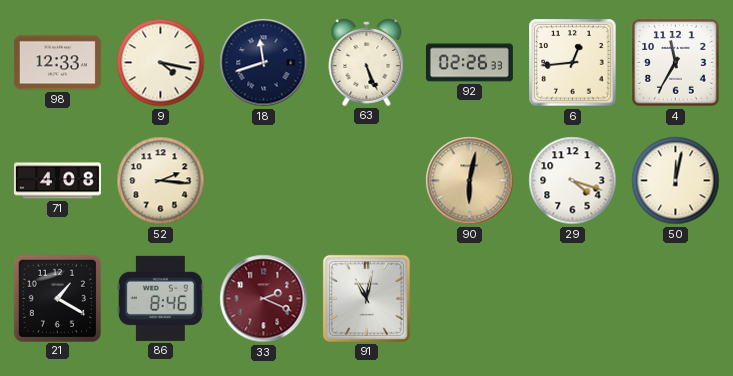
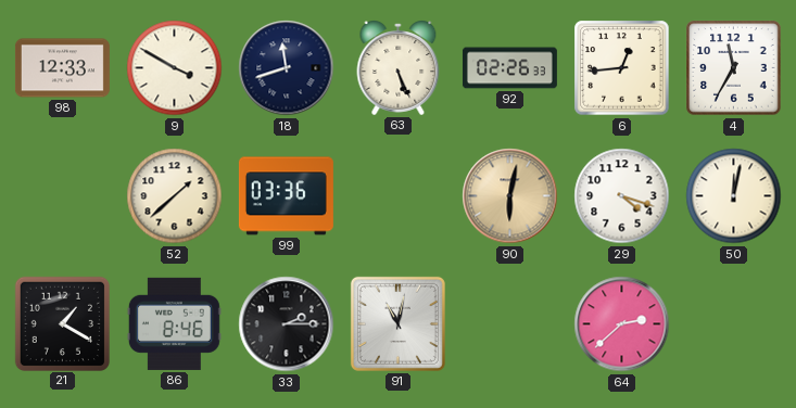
9: 4:17 -> 3:50 (175, 68)
71: 4:08 -> none (57, 181)
52: 2:16 -> 1:38 (175, 196)
99: none -> 03:36 (286, 196)
33: 2:19 -> 2:15 (287, 324)
33 dial: burgundy -> black (287, 324)
64: none -> 2:38 (622, 324)
